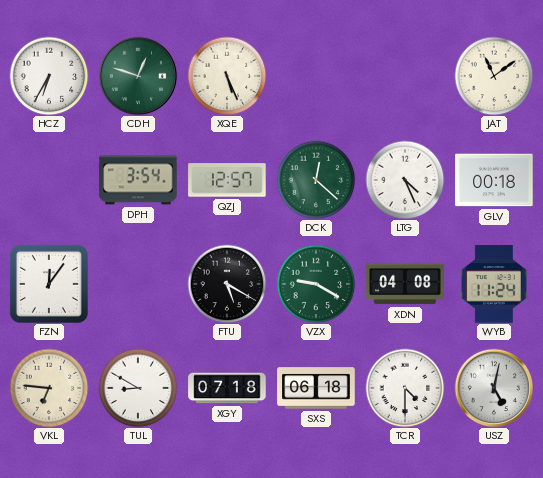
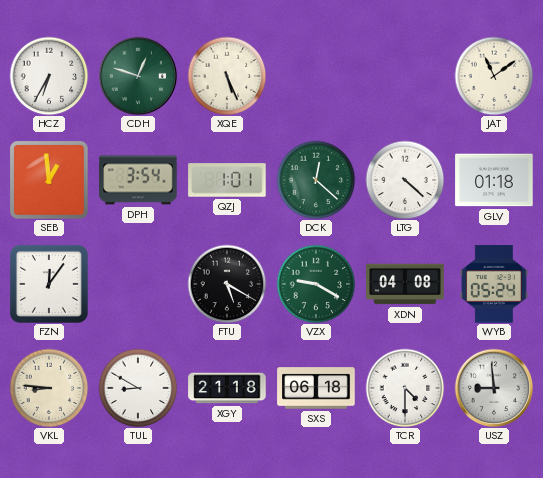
SEB: none -> 12:59 (49, 180)
QZJ: 12:57 -> 1:01 (227, 180)
LTG: 4:26 -> 4:22 (405, 180)
GLV: 00:18 -> 01:18 (494, 180)
WYB: 11:24 -> 05:24 (494, 284)
VKL: 6:46 -> 8:46 (49, 388)
XGY: 07:18 -> 21:18 (227, 388)
USZ: 5:02 -> 8:59 (494, 388)
